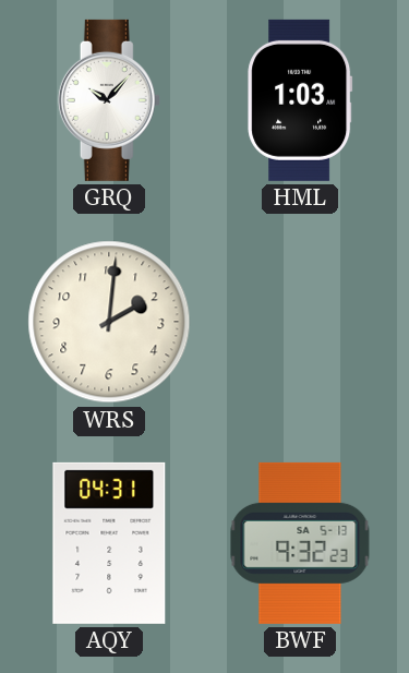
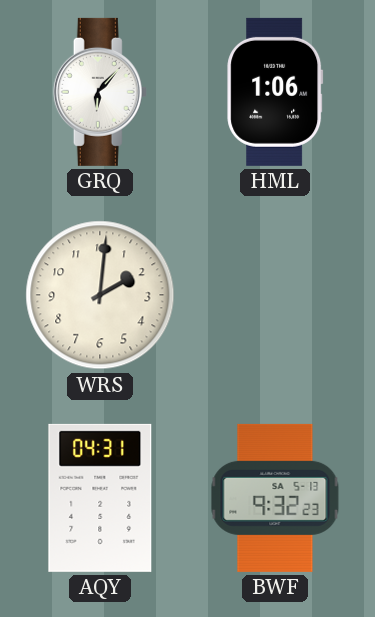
GRQ: 10:07 -> 6:07 (100, 92)
HML: 1:03 -> 1:06 (275, 92)
